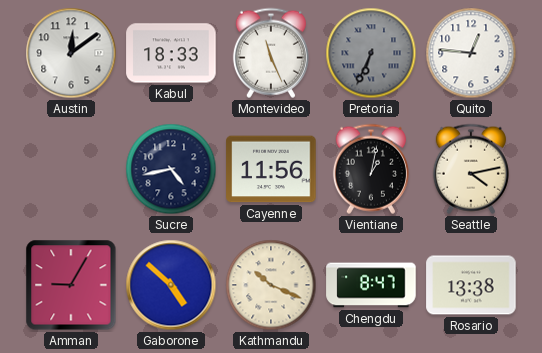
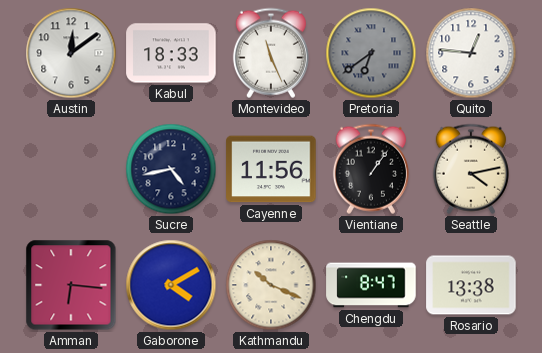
Pretoria: 6:34 -> 6:39 (371, 53)
Vientiane: 1:02 -> 1:06 (371, 169)
Amman: 9:05 -> 6:16 (71, 285)
Gaborone: 4:52 -> 4:10 (171, 285)
